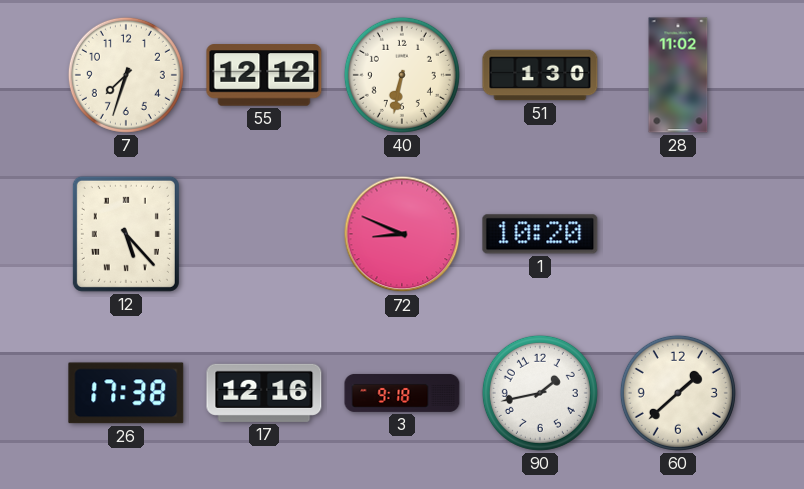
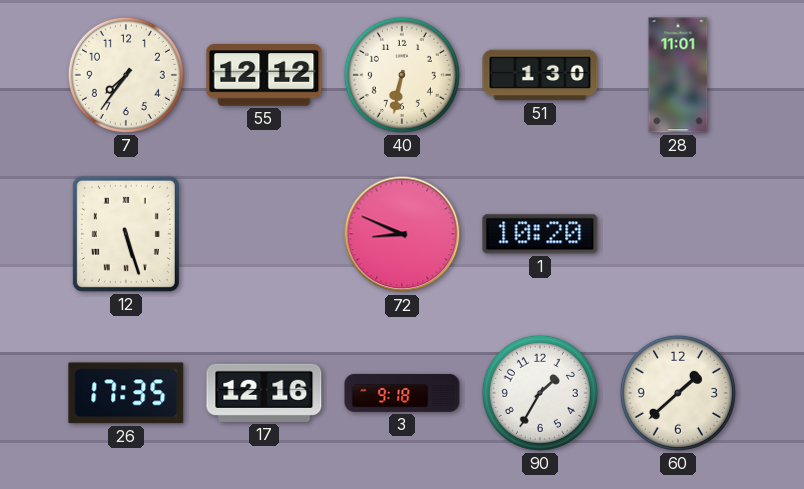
7: 7:33 -> 7:36 (126, 75)
28: 11:02 -> 11:01 (678, 75)
12: 5:23 -> 5:27 (126, 234)
26: 17:38 -> 17:35 (126, 393)
90: 1:43 -> 1:35 (540, 393)
